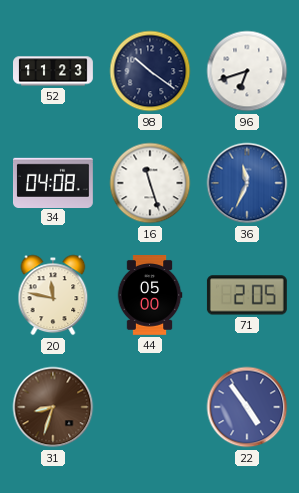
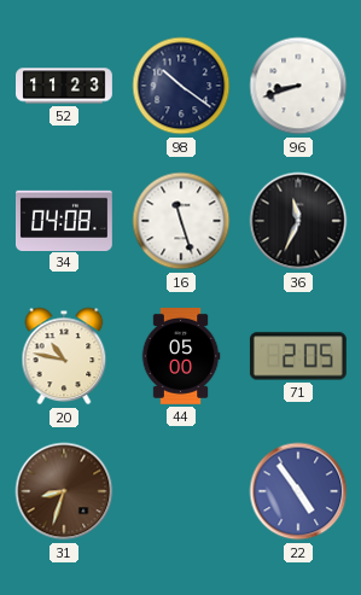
96: 6:42 -> 8:42 (298, 86)
36 dial: blue -> black (298, 221)
20: 11:47 -> 10:47 (64, 356)
